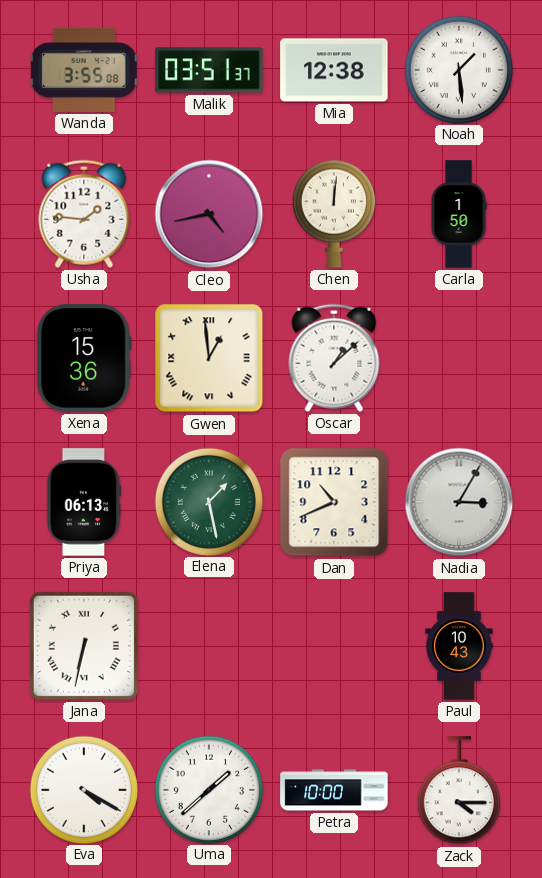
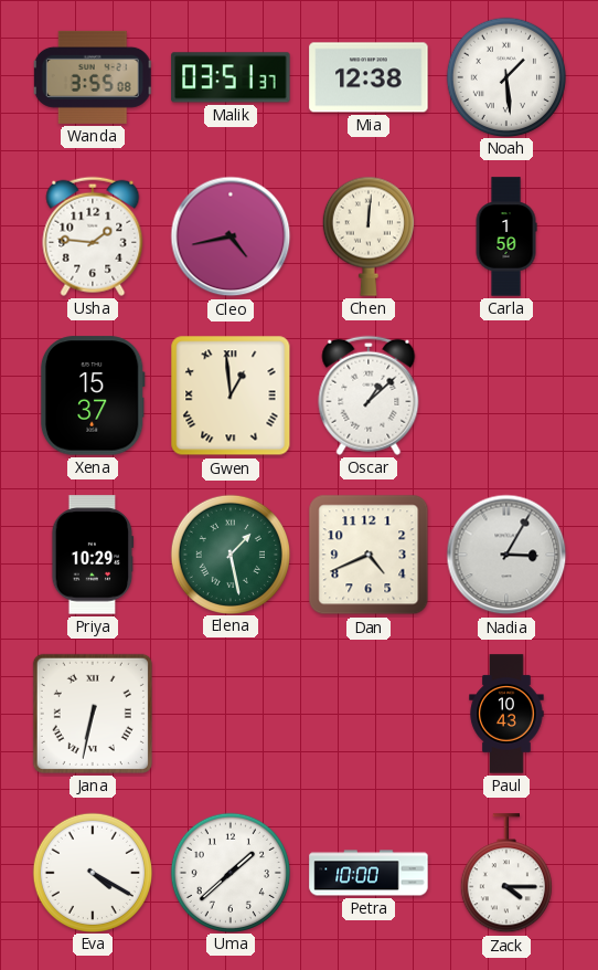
Xena: 15:36 -> 15:37 (93, 396)
Priya: 06:13 -> 10:29 (93, 555)
Dan: 10:41 -> 4:41 (369, 555)
